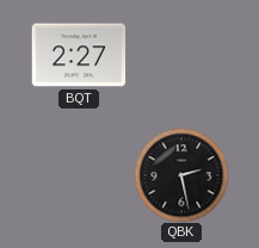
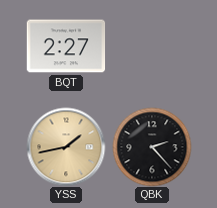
YSS: none -> 1:43 (66, 147)
QBK: 2:28 -> 2:23 (152, 147)
